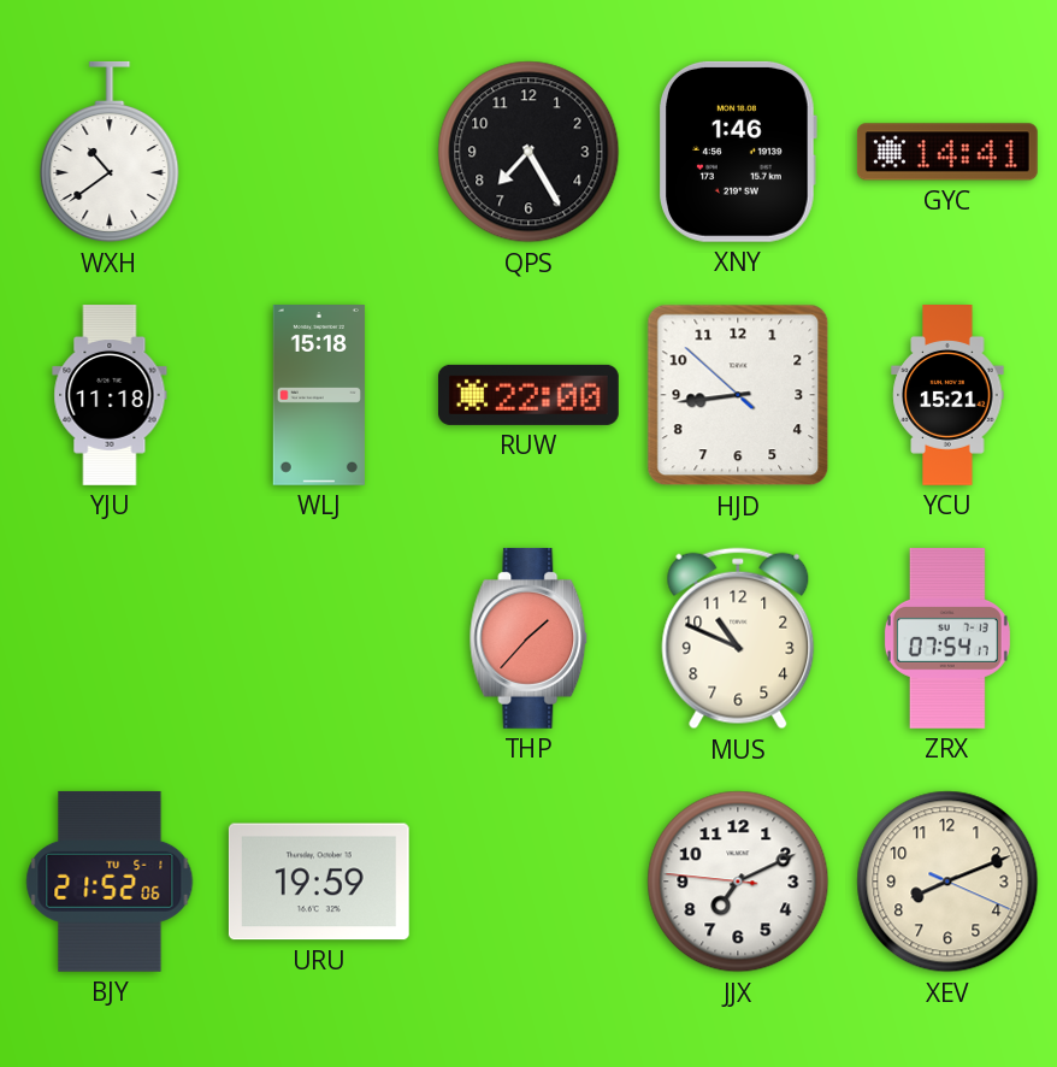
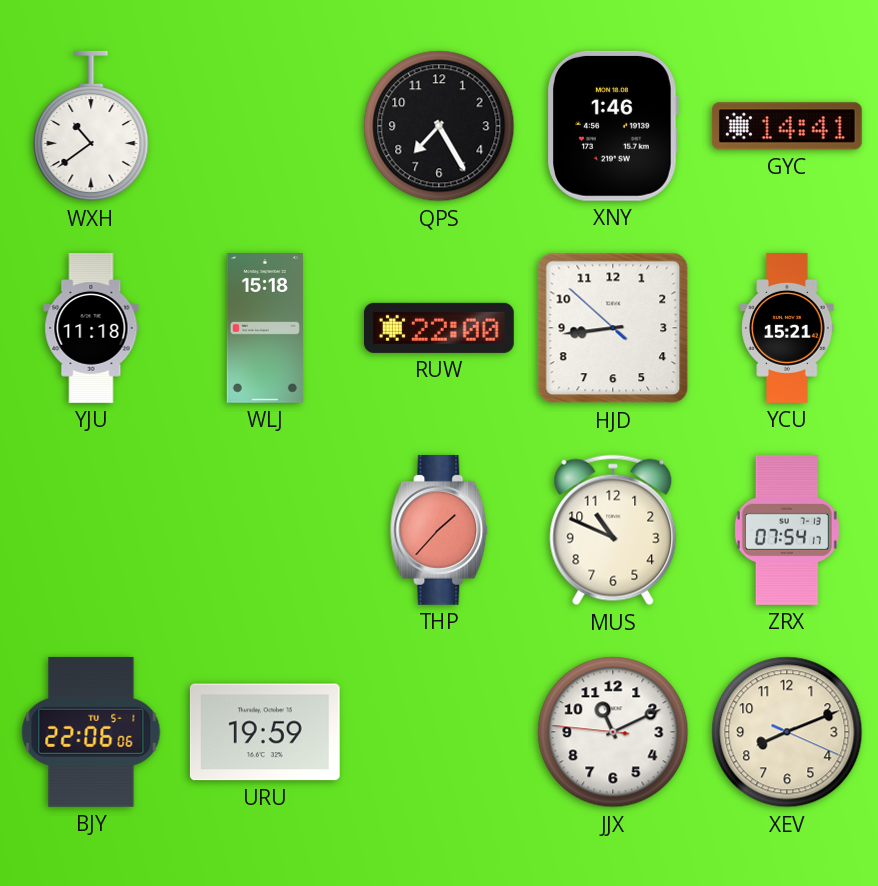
BJY: 21:52 -> 22:06 (91, 732)
JJX: 7:10 -> 11:10 (613, 732)
